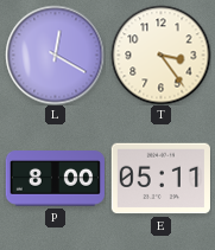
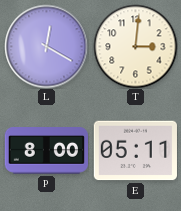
T: 3:24 -> 3:01 (135, 46)
